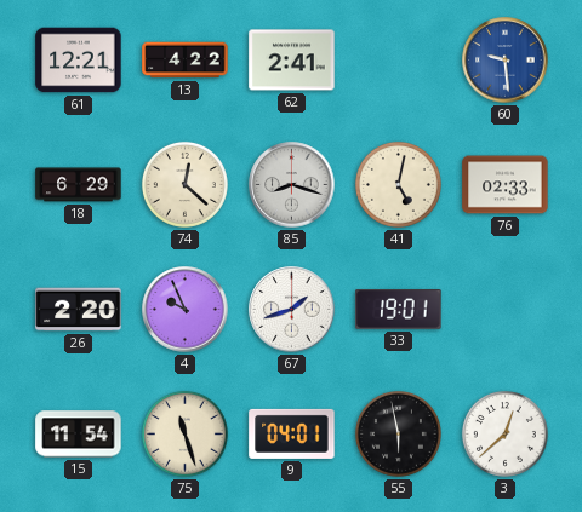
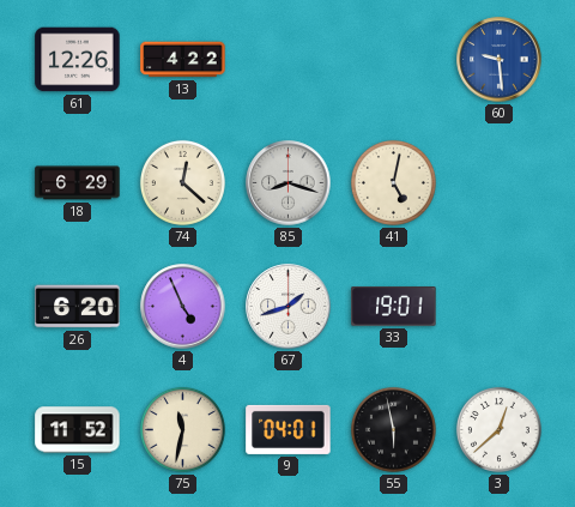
61: 12:21 -> 12:26 (78, 60)
62: 2:41 -> none (292, 61)
76: 02:33 -> none (506, 185)
26: 2:20 -> 6:20 (78, 307)
4: 9:56 -> 4:56 (183, 307)
15: 11:54 -> 11:52 (78, 430)
75: 11:27 -> 11:32 (182, 429)
